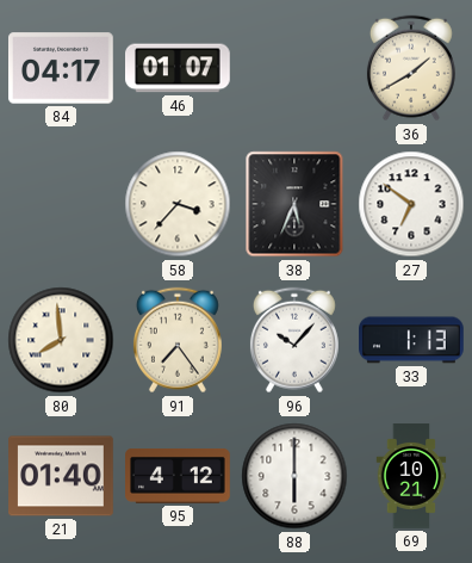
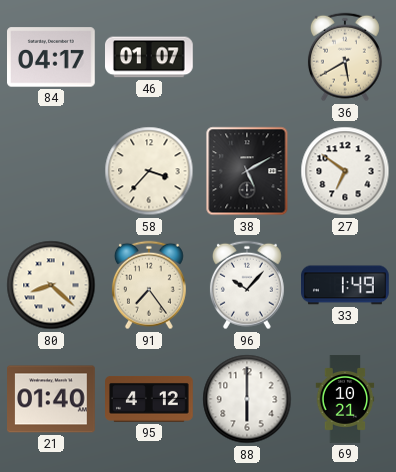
36: 1:40 -> 5:40 (345, 57)
38: 5:34 -> 5:10 (247, 171)
80: 7:59 -> 8:22 (51, 285)
33: 1:13 -> 1:49 (346, 285)
